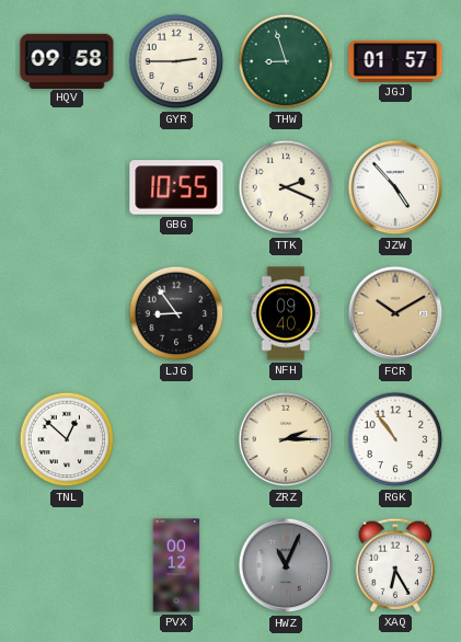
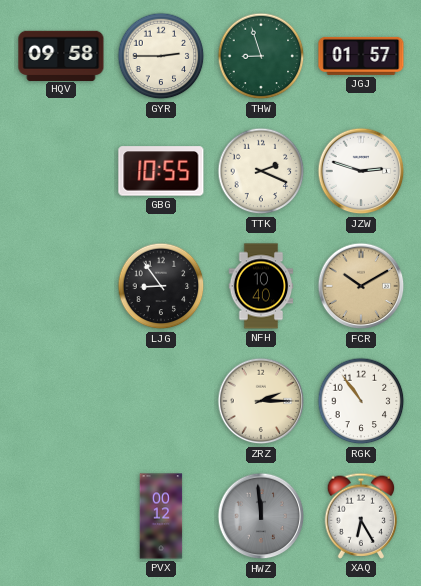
JZW: 4:53 -> 2:48 (361, 171)
NFH: 09:40 -> 10:40 (261, 286)
TNL: 12:52 -> none (67, 439)
HWZ: 11:04 -> 11:59 (261, 516)
